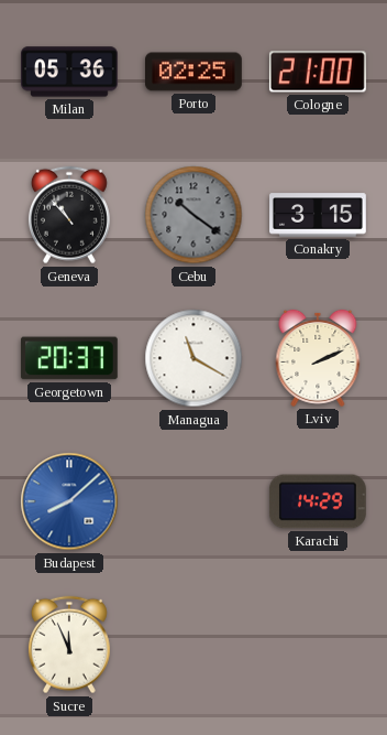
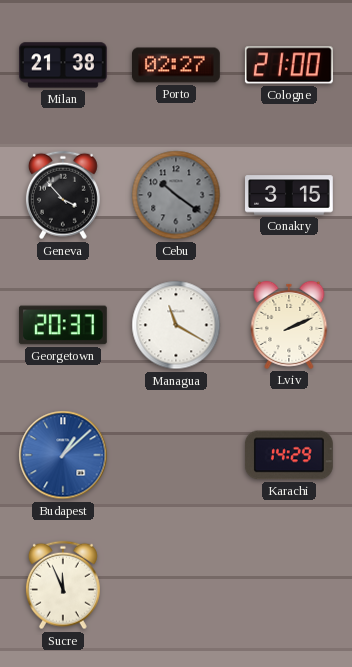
Milan: 05:36 -> 21:38 (64, 65)
Porto: 02:25 -> 02:27 (177, 65)
Geneva: 10:53 -> 3:53 (63, 195)
Budapest: 8:08 -> 1:08 (63, 455)
